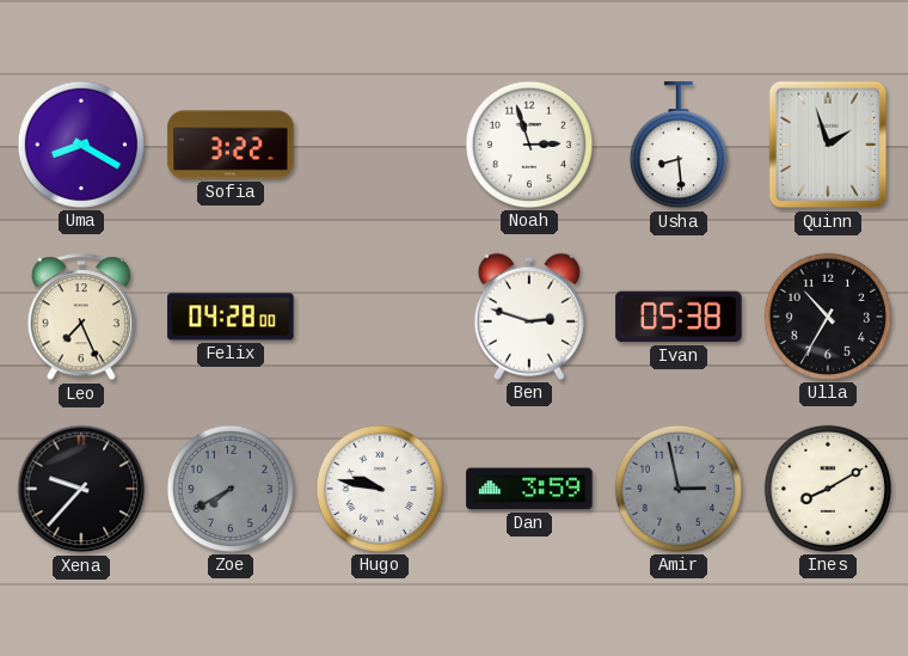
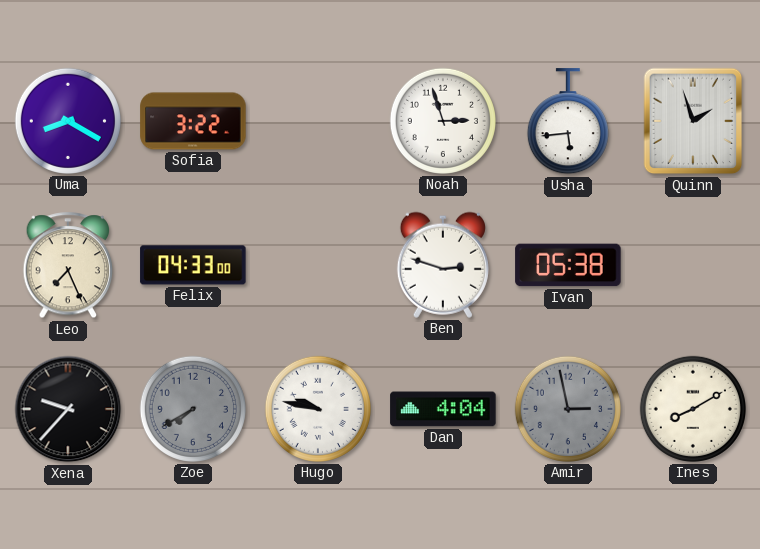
Usha: 8:29 -> 5:44 (568, 122)
Felix: 04:28 -> 04:33 (193, 265)
Ulla: 10:35 -> none (828, 317)
Dan: 3:59 -> 4:04 (443, 409)
